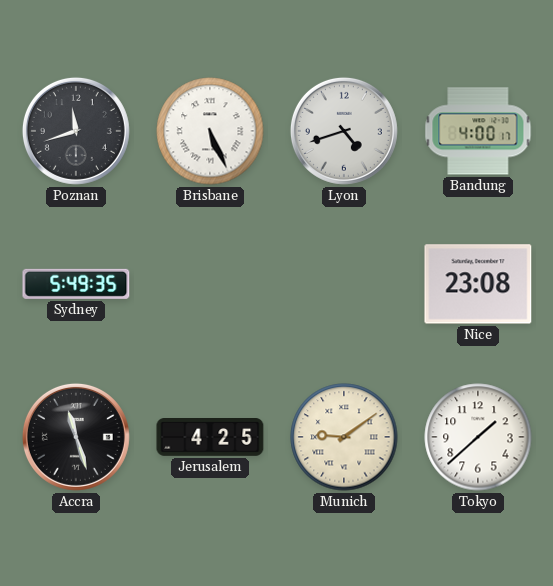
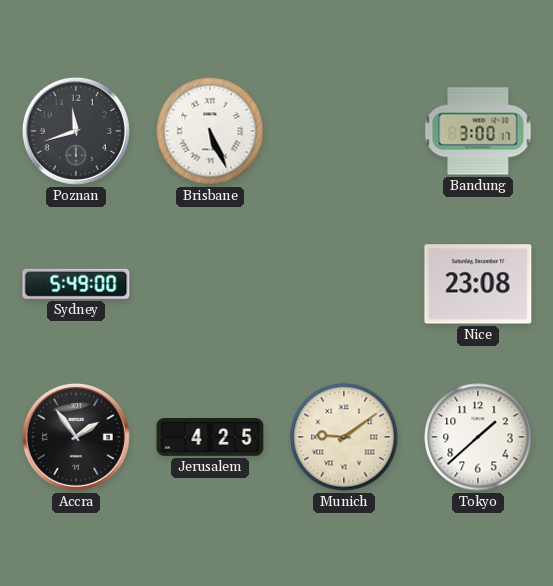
Lyon: 4:42 -> none (344, 131)
Bandung: 4:00 -> 3:00 (478, 131)
Sydney: 5:49:35 -> 5:49:00 (76, 284)
Accra: 11:27 -> 1:54 (76, 437)
